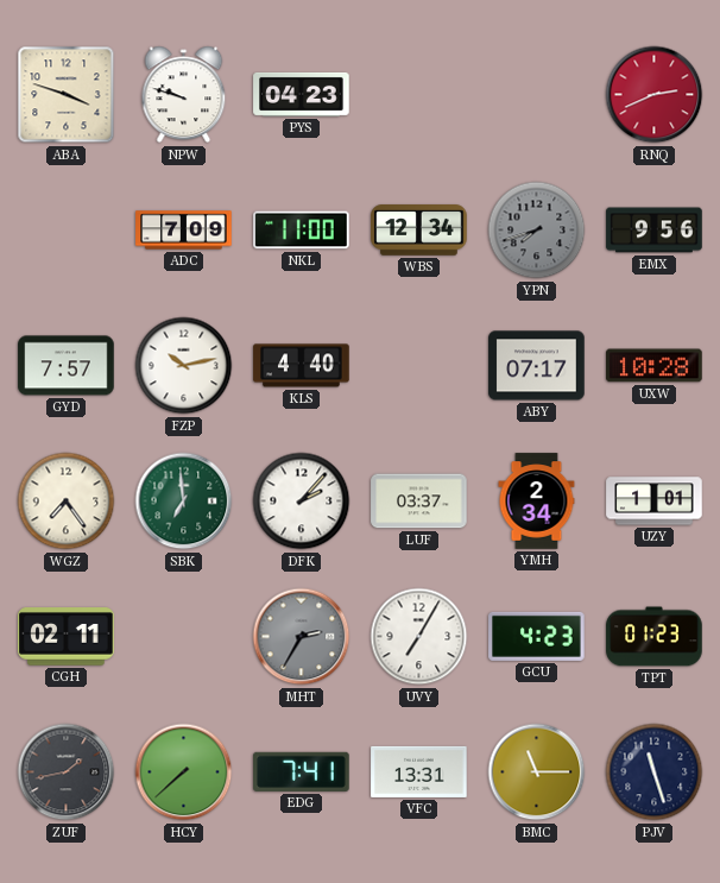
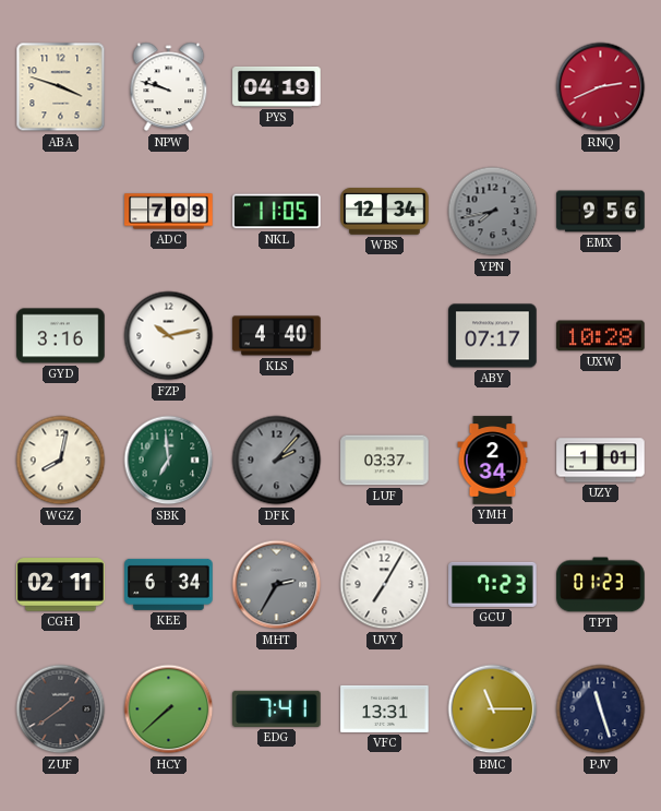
PYS: 04:23 -> 04:19 (277, 86)
NKL: 11:00 -> 11:05 (277, 212)
YPN: 7:42 -> 7:43 (493, 212)
GYD: 7:57 -> 3:16 (61, 336)
WGZ: 7:24 -> 8:02 (61, 461)
DFK dial: white -> grey (277, 461)
KEE: none -> 6:34 (169, 584)
GCU: 4:23 -> 7:23 (493, 584)
ZUF: 1:43 -> 1:39 (61, 709)
